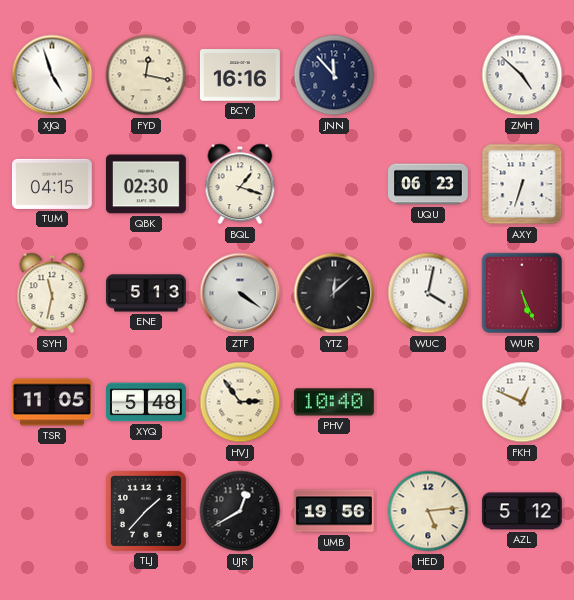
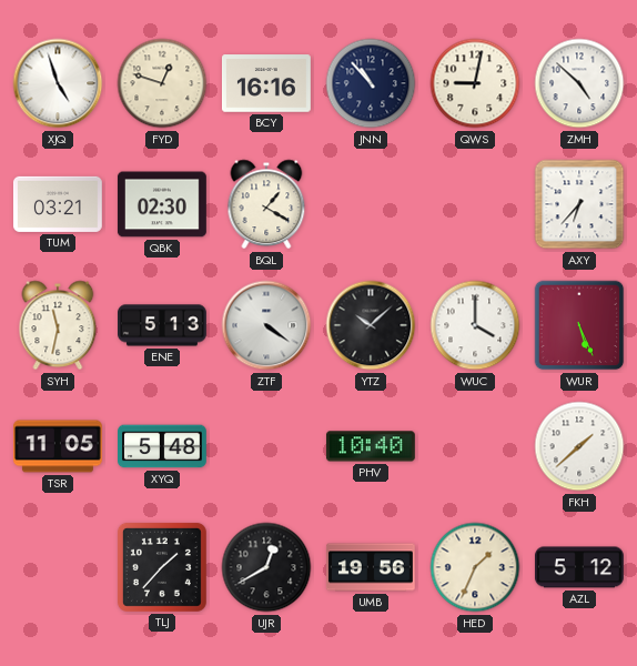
FYD: 12:17 -> 12:48 (162, 83)
JNN: 11:53 -> 10:53 (371, 83)
QWS: none -> 9:02 (475, 83)
TUM: 04:15 -> 03:21 (58, 204)
BQL: 1:18 -> 1:20 (266, 204)
UQU: 06:23 -> none (429, 184)
AXY: 6:33 -> 6:37 (579, 204)
YTZ: 12:08 -> 10:08 (371, 325)
WUC: 4:02 -> 4:00 (475, 325)
HVJ: 2:54 -> none (240, 402)
FKH: 12:49 -> 1:38 (579, 446)
HED: 5:14 -> 1:34 (475, 567)
